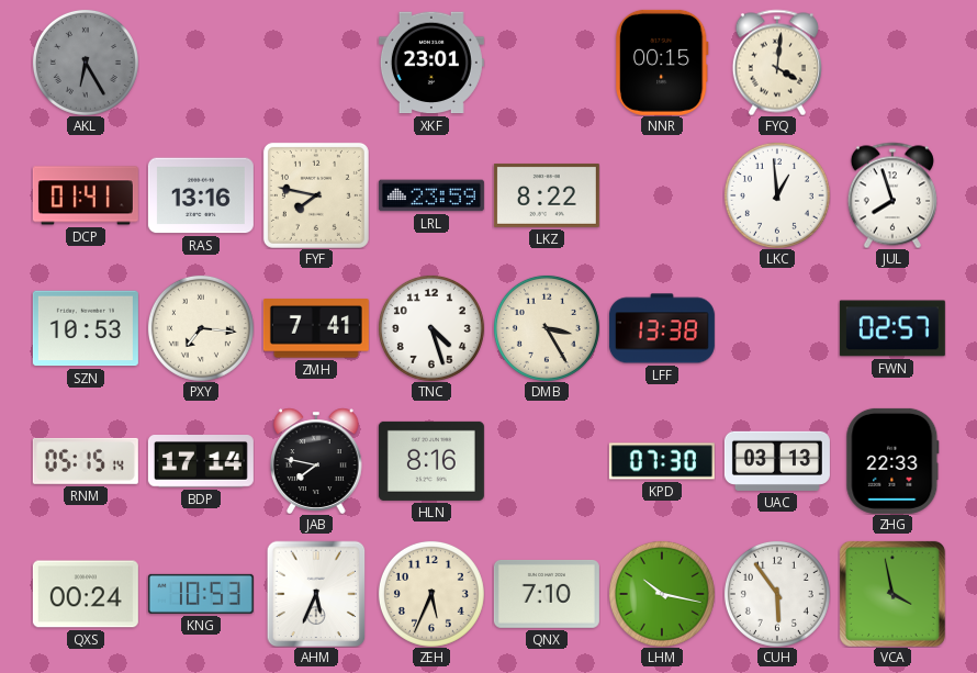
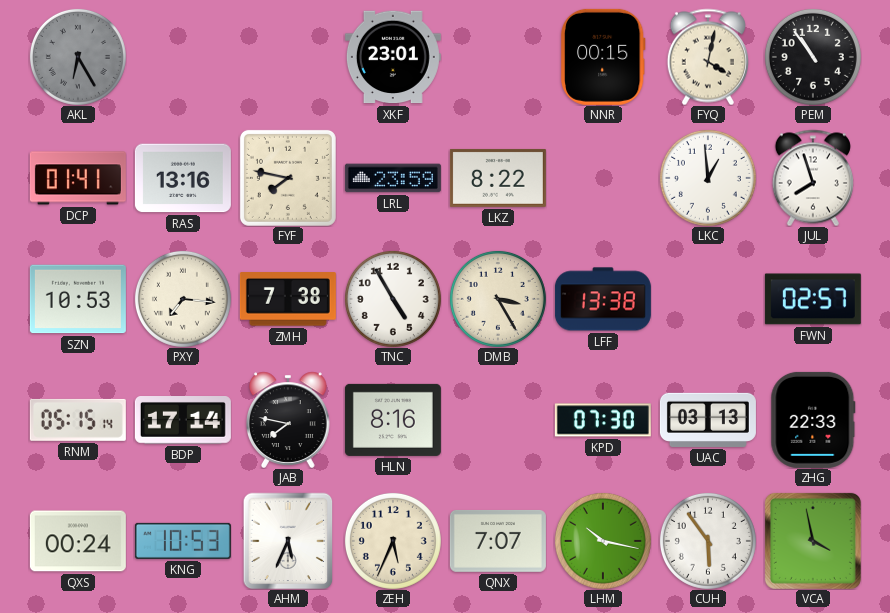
FYQ: 4:01 -> 4:02 (708, 57)
PEM: none -> 10:54 (813, 57)
ZMH: 7:41 -> 7:38 (288, 299)
TNC: 4:27 -> 4:55 (393, 299)
QNX: 7:10 -> 7:07 (498, 541)
